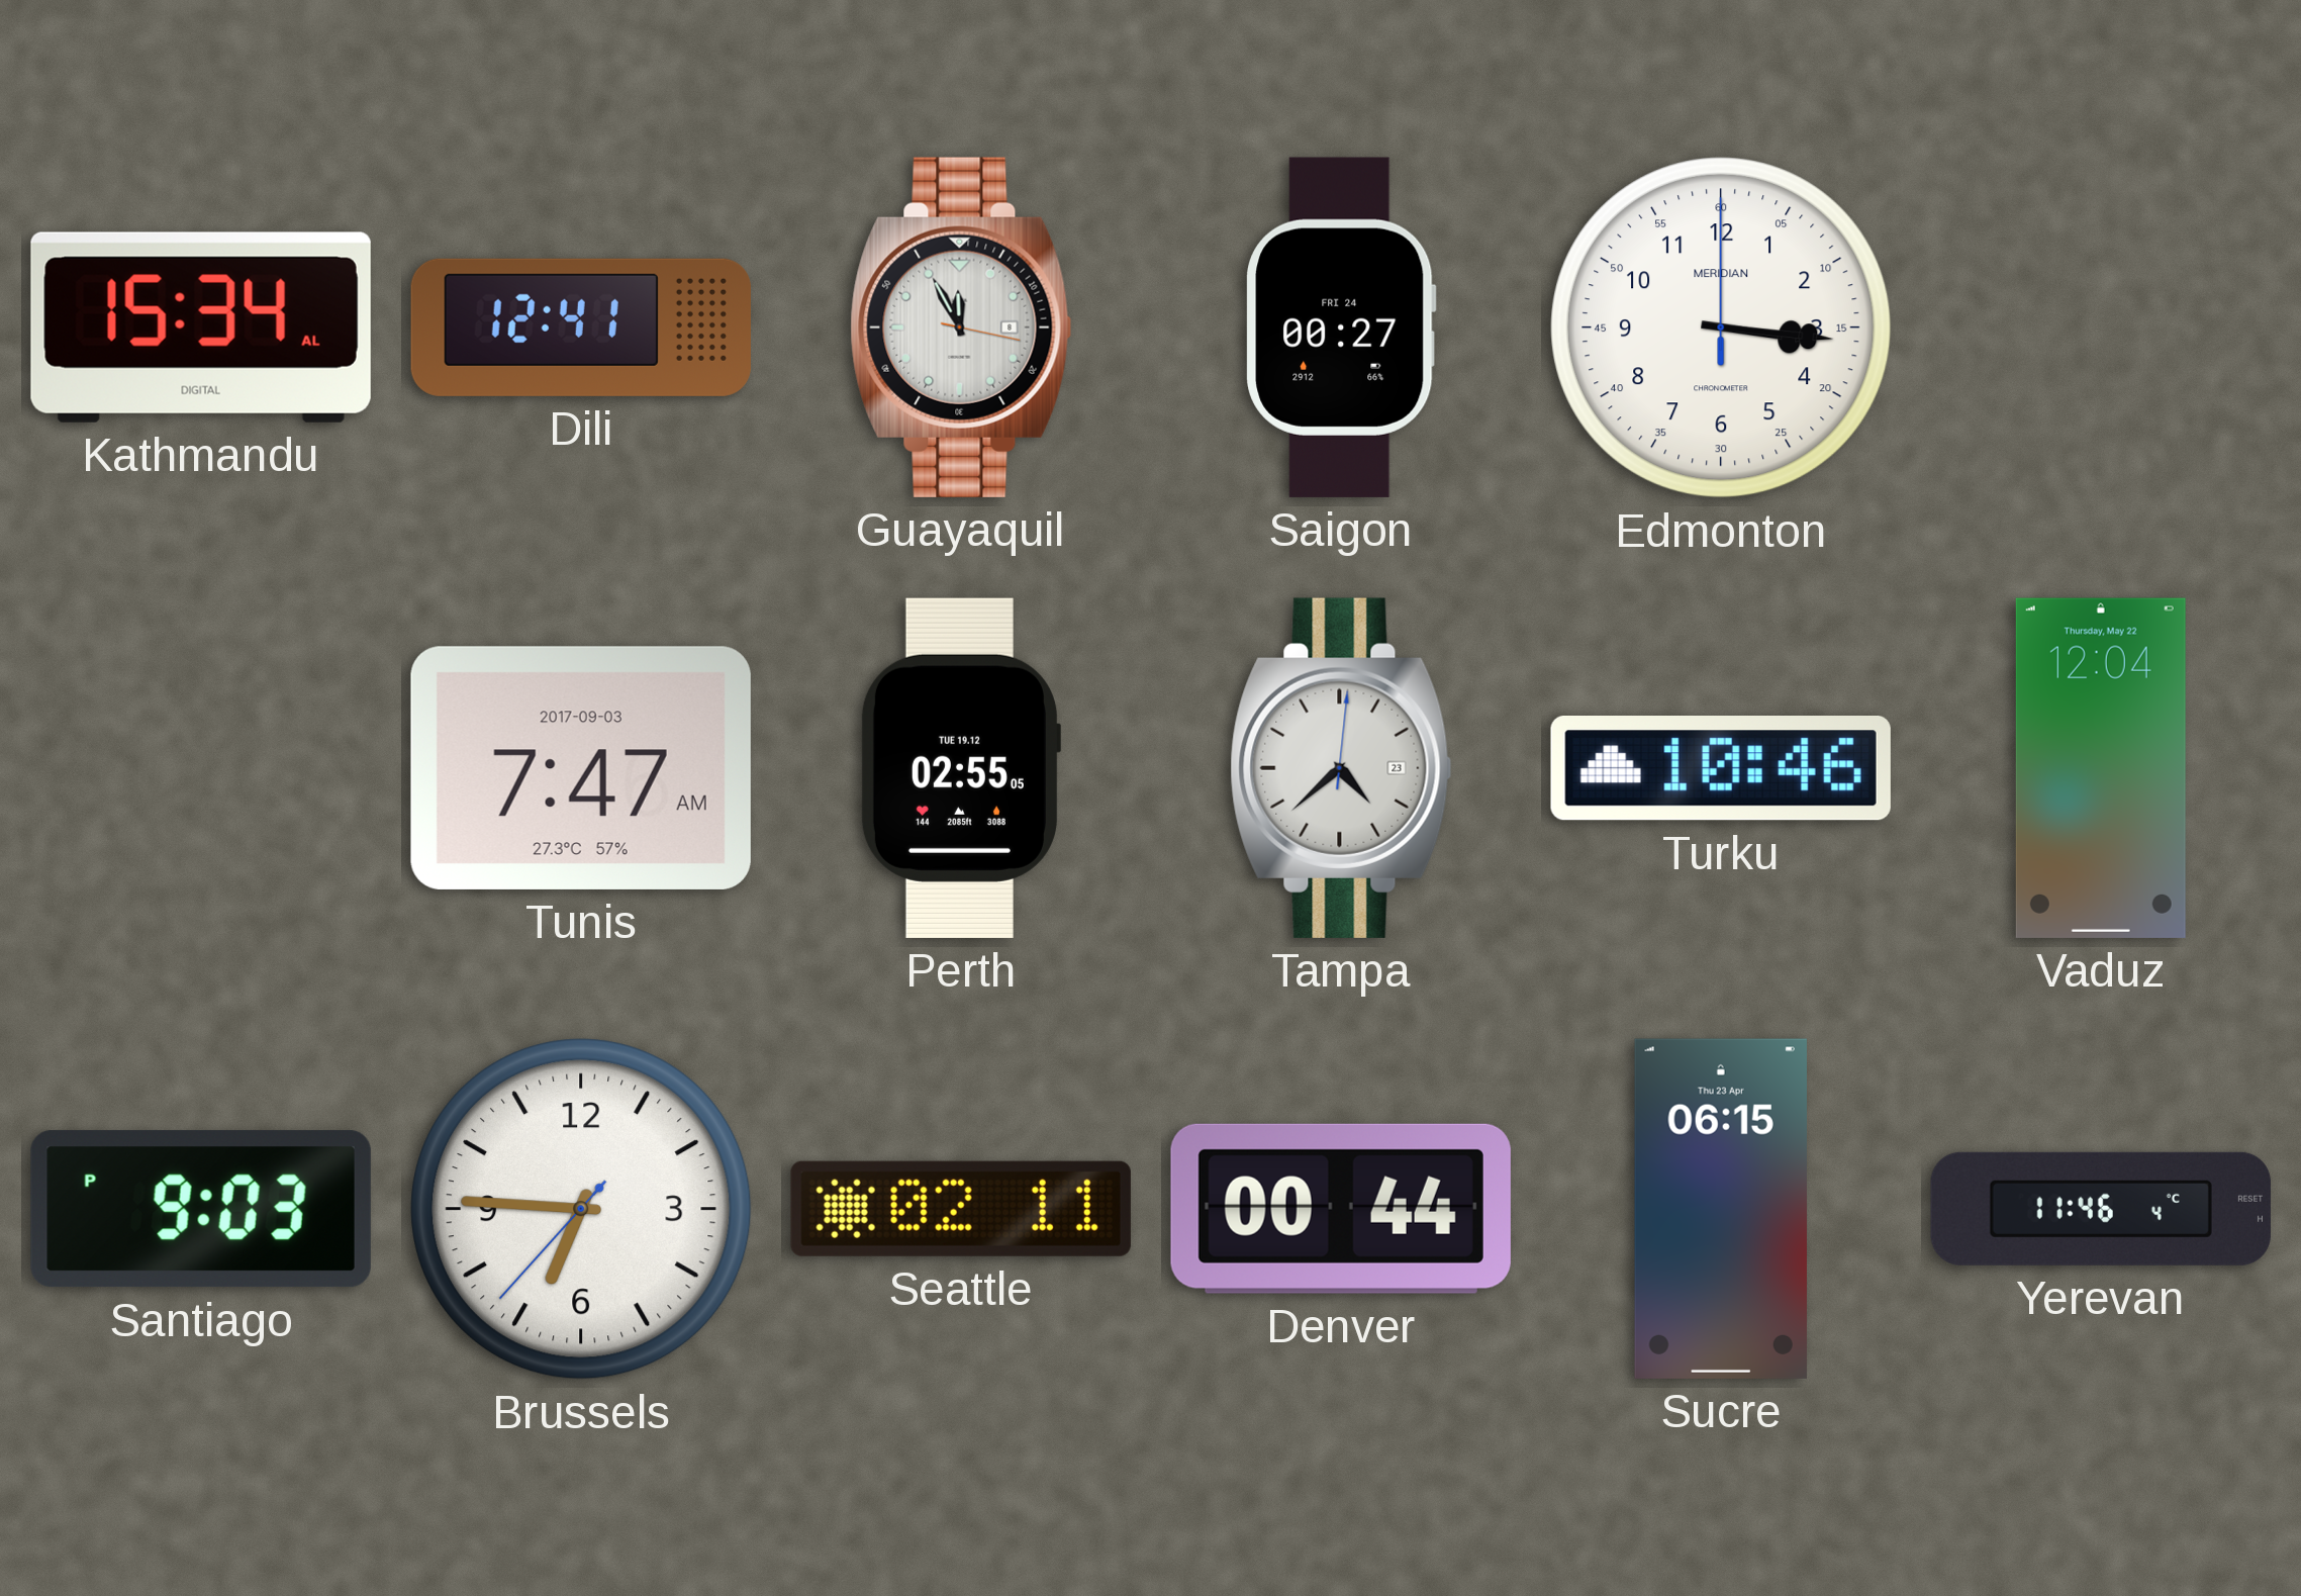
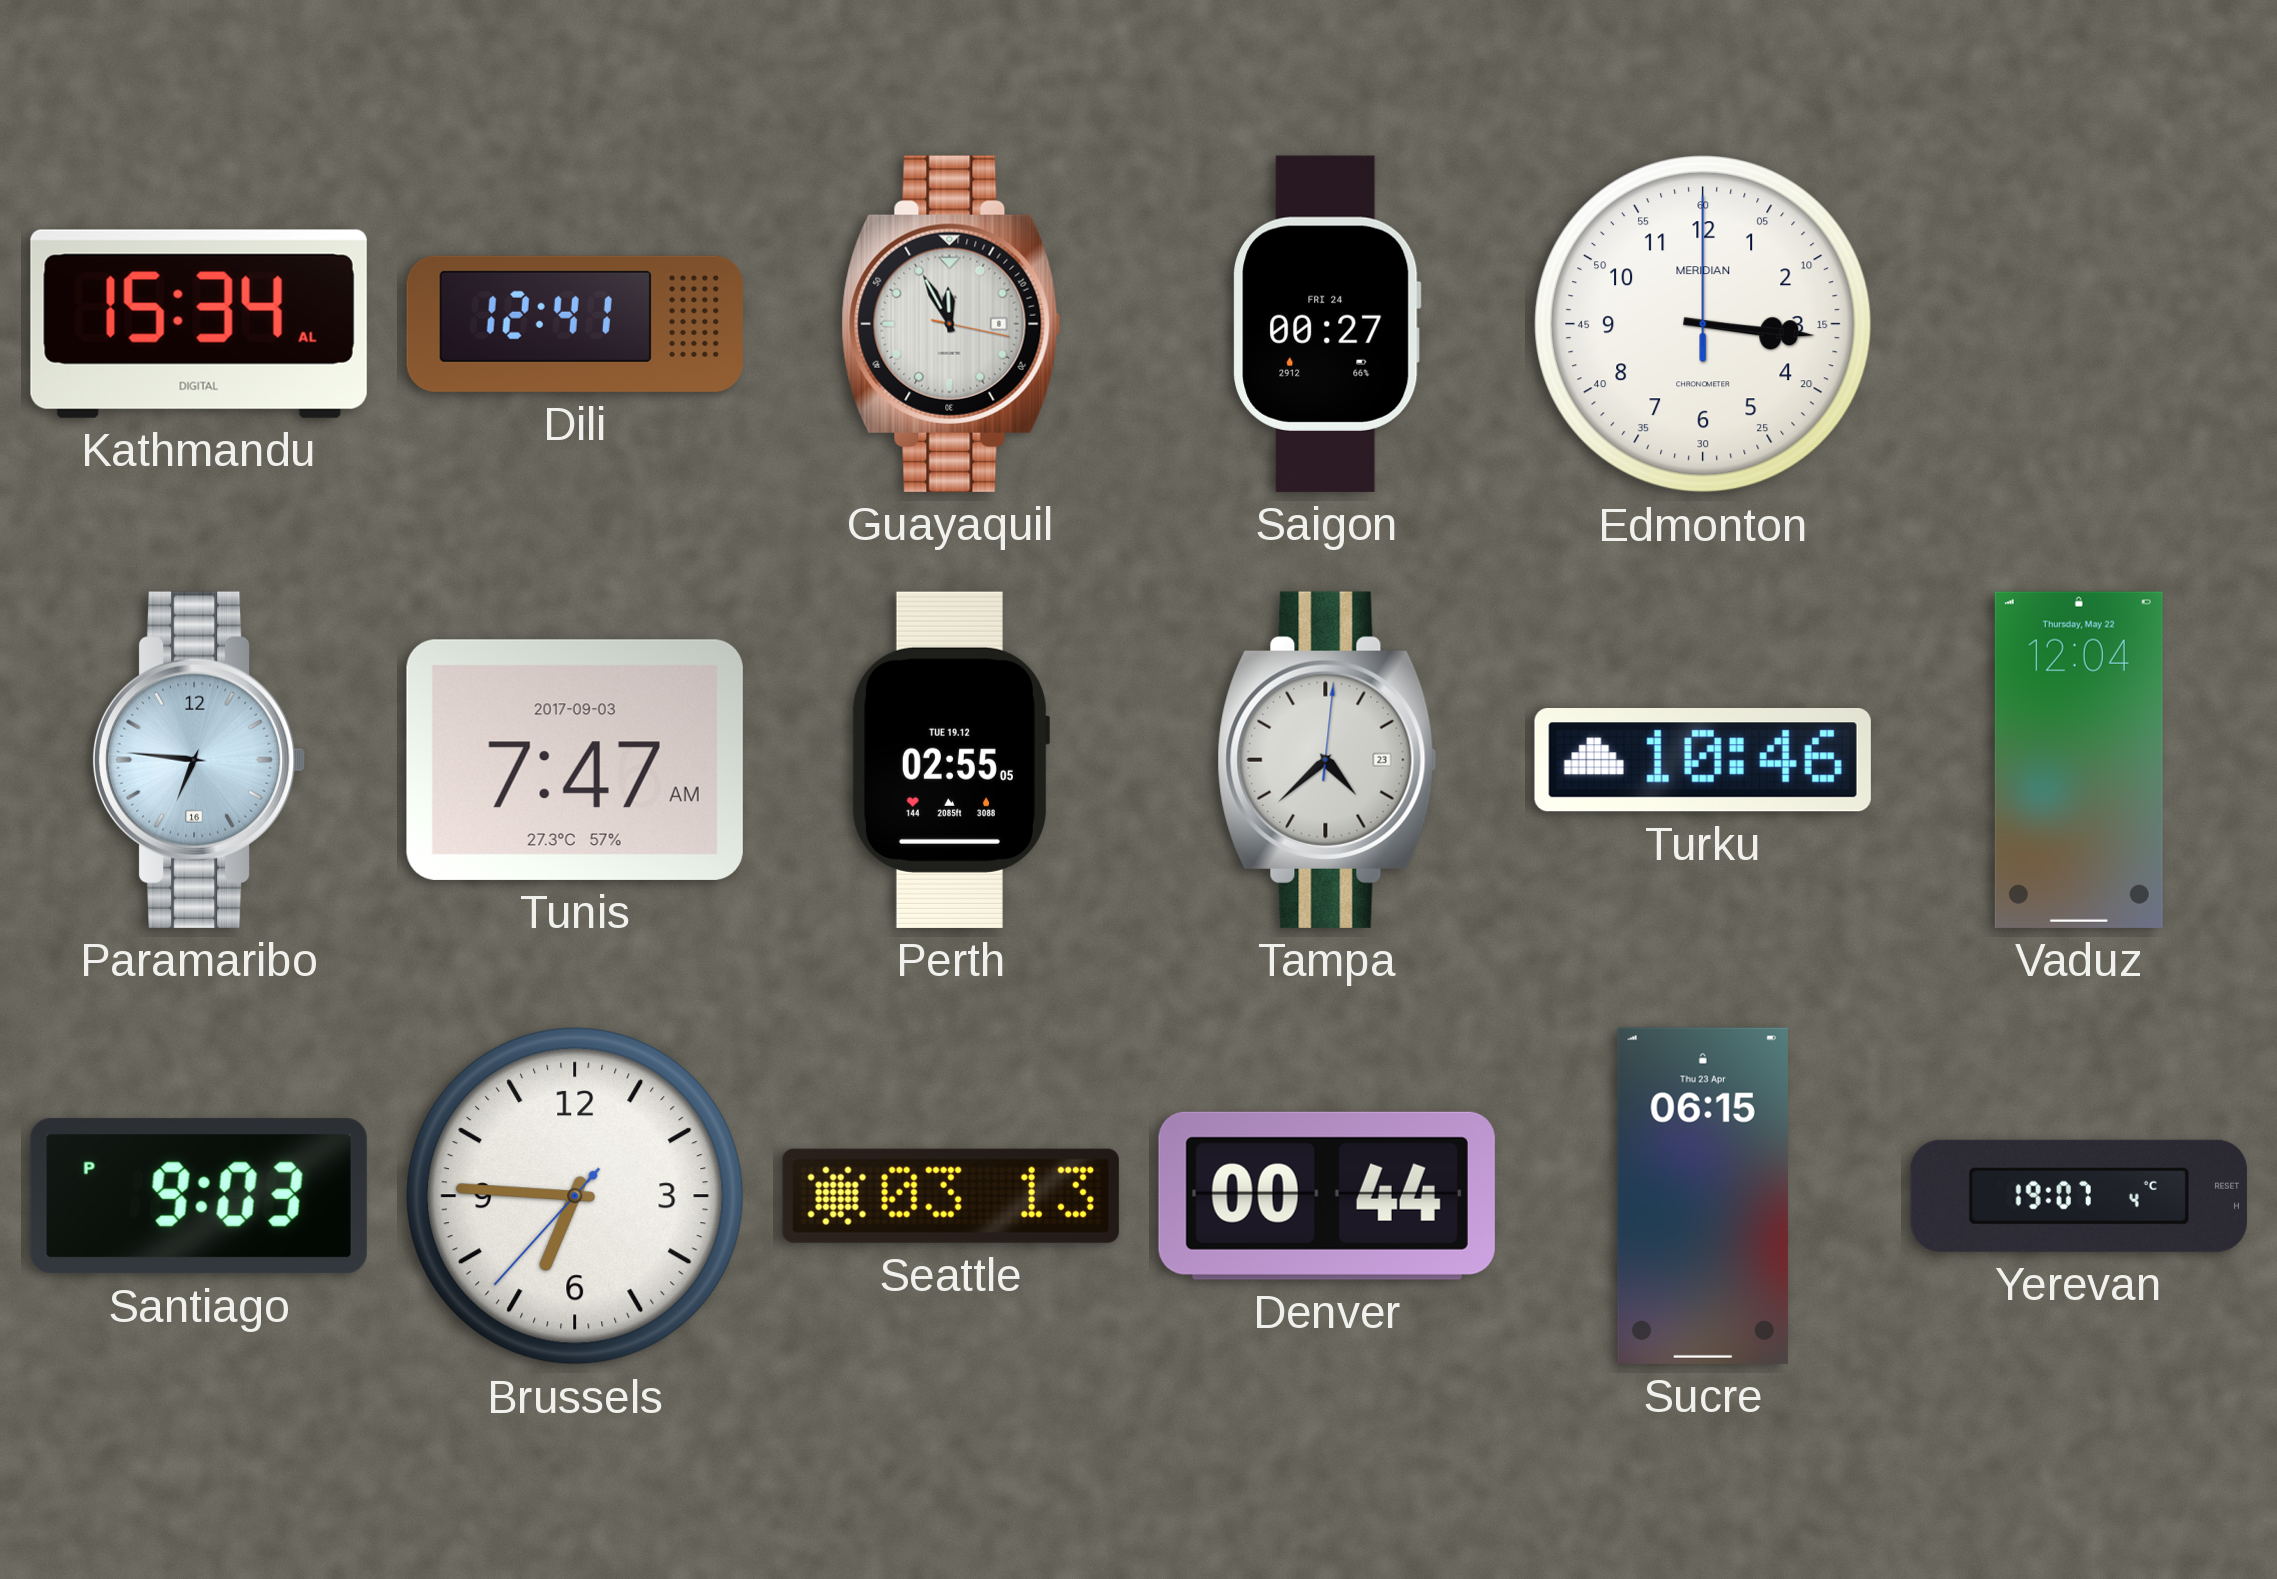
Paramaribo: none -> 6:46 (199, 760)
Seattle: 02:11 -> 03:13 (951, 1196)
Yerevan: 11:46 -> 19:07 (2079, 1196)
